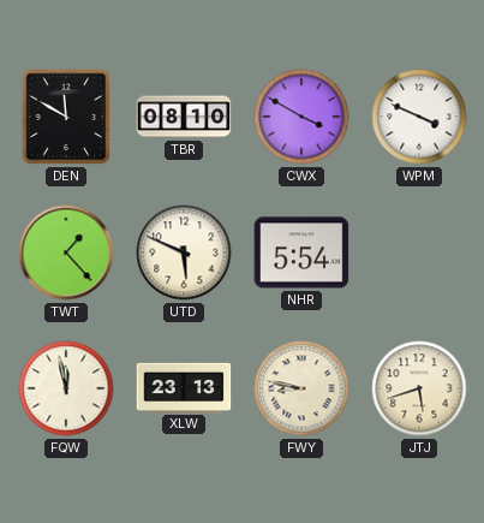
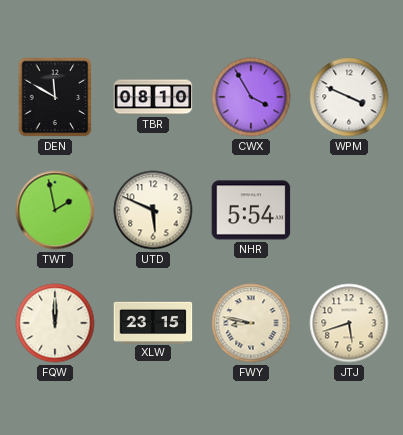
CWX: 3:50 -> 3:55 (251, 97)
TWT: 1:23 -> 1:58 (55, 210)
FQW: 11:58 -> 12:00 (55, 323)
XLW: 23:13 -> 23:15 (153, 322)
